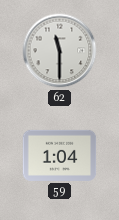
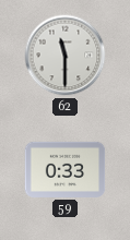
59: 1:04 -> 0:33 (66, 169)
